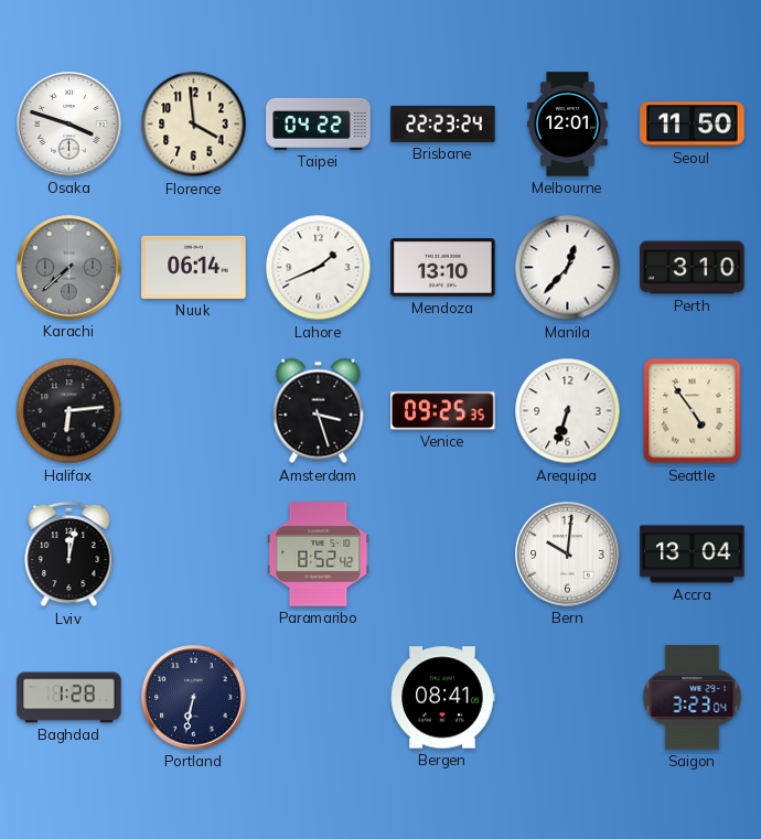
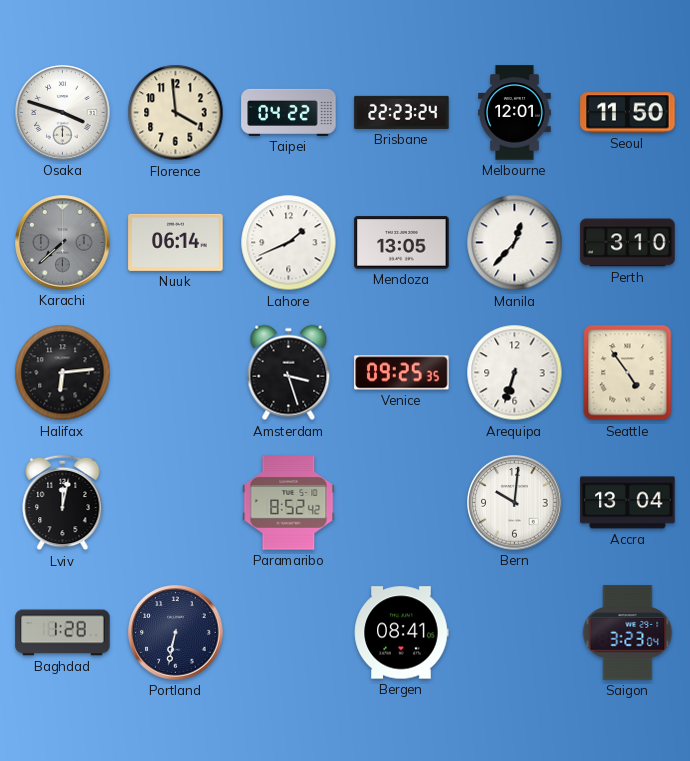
Mendoza: 13:10 -> 13:05 (402, 243)
